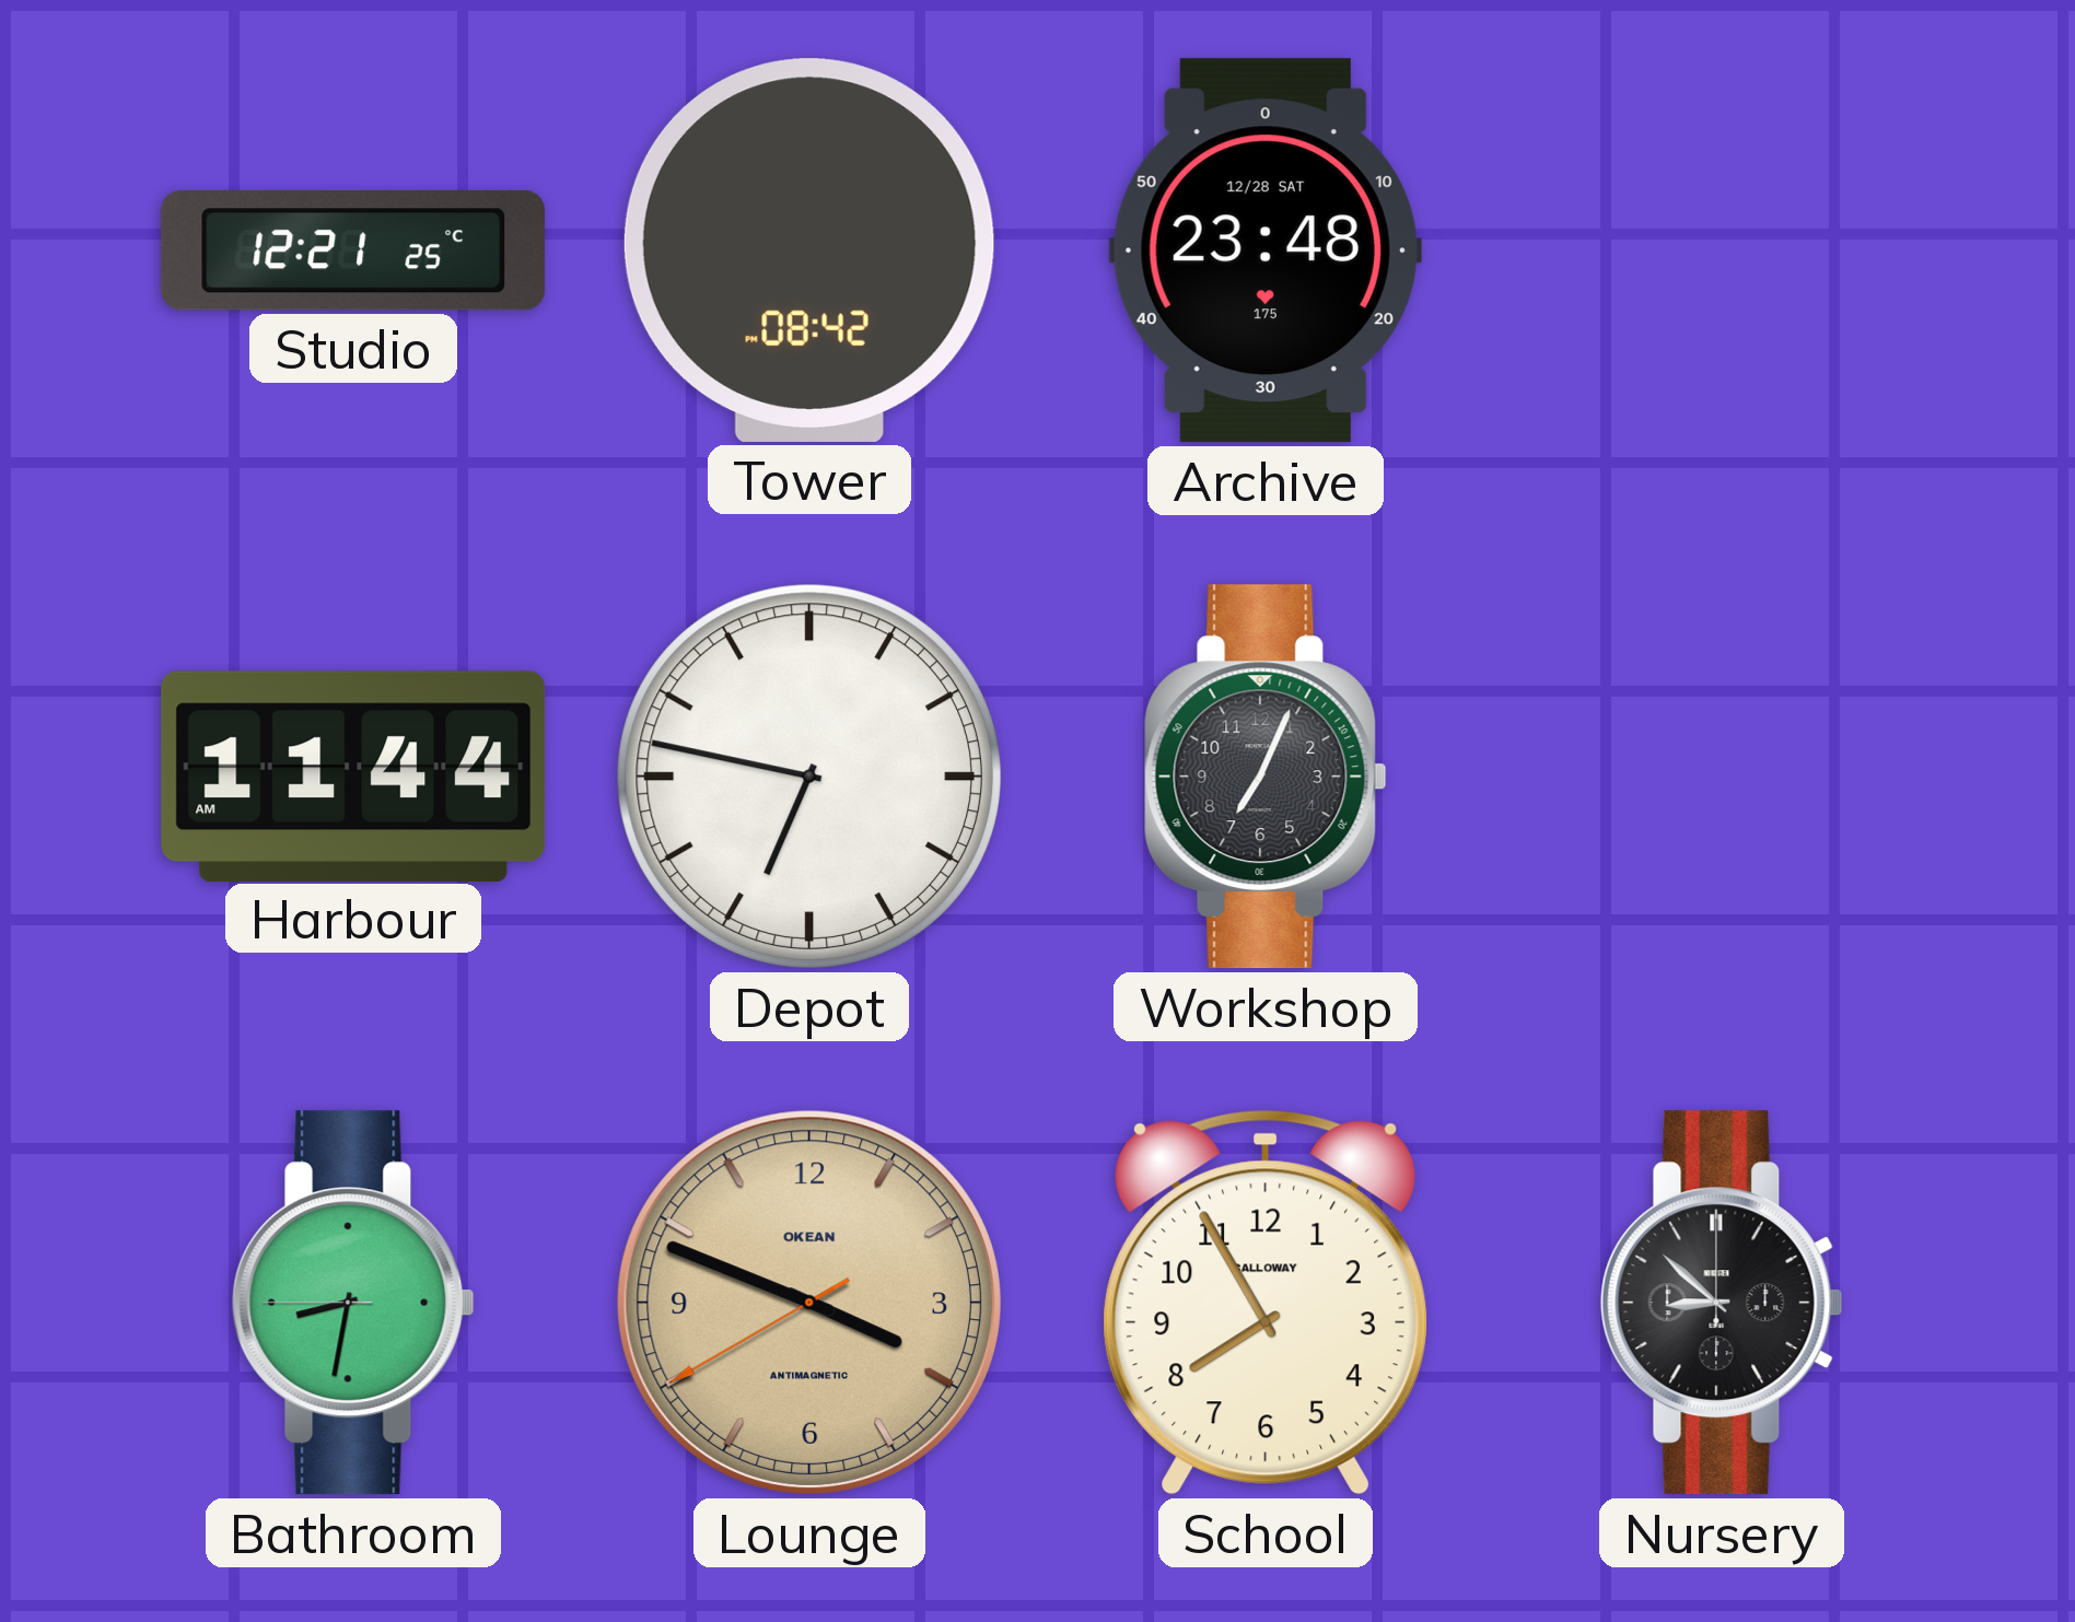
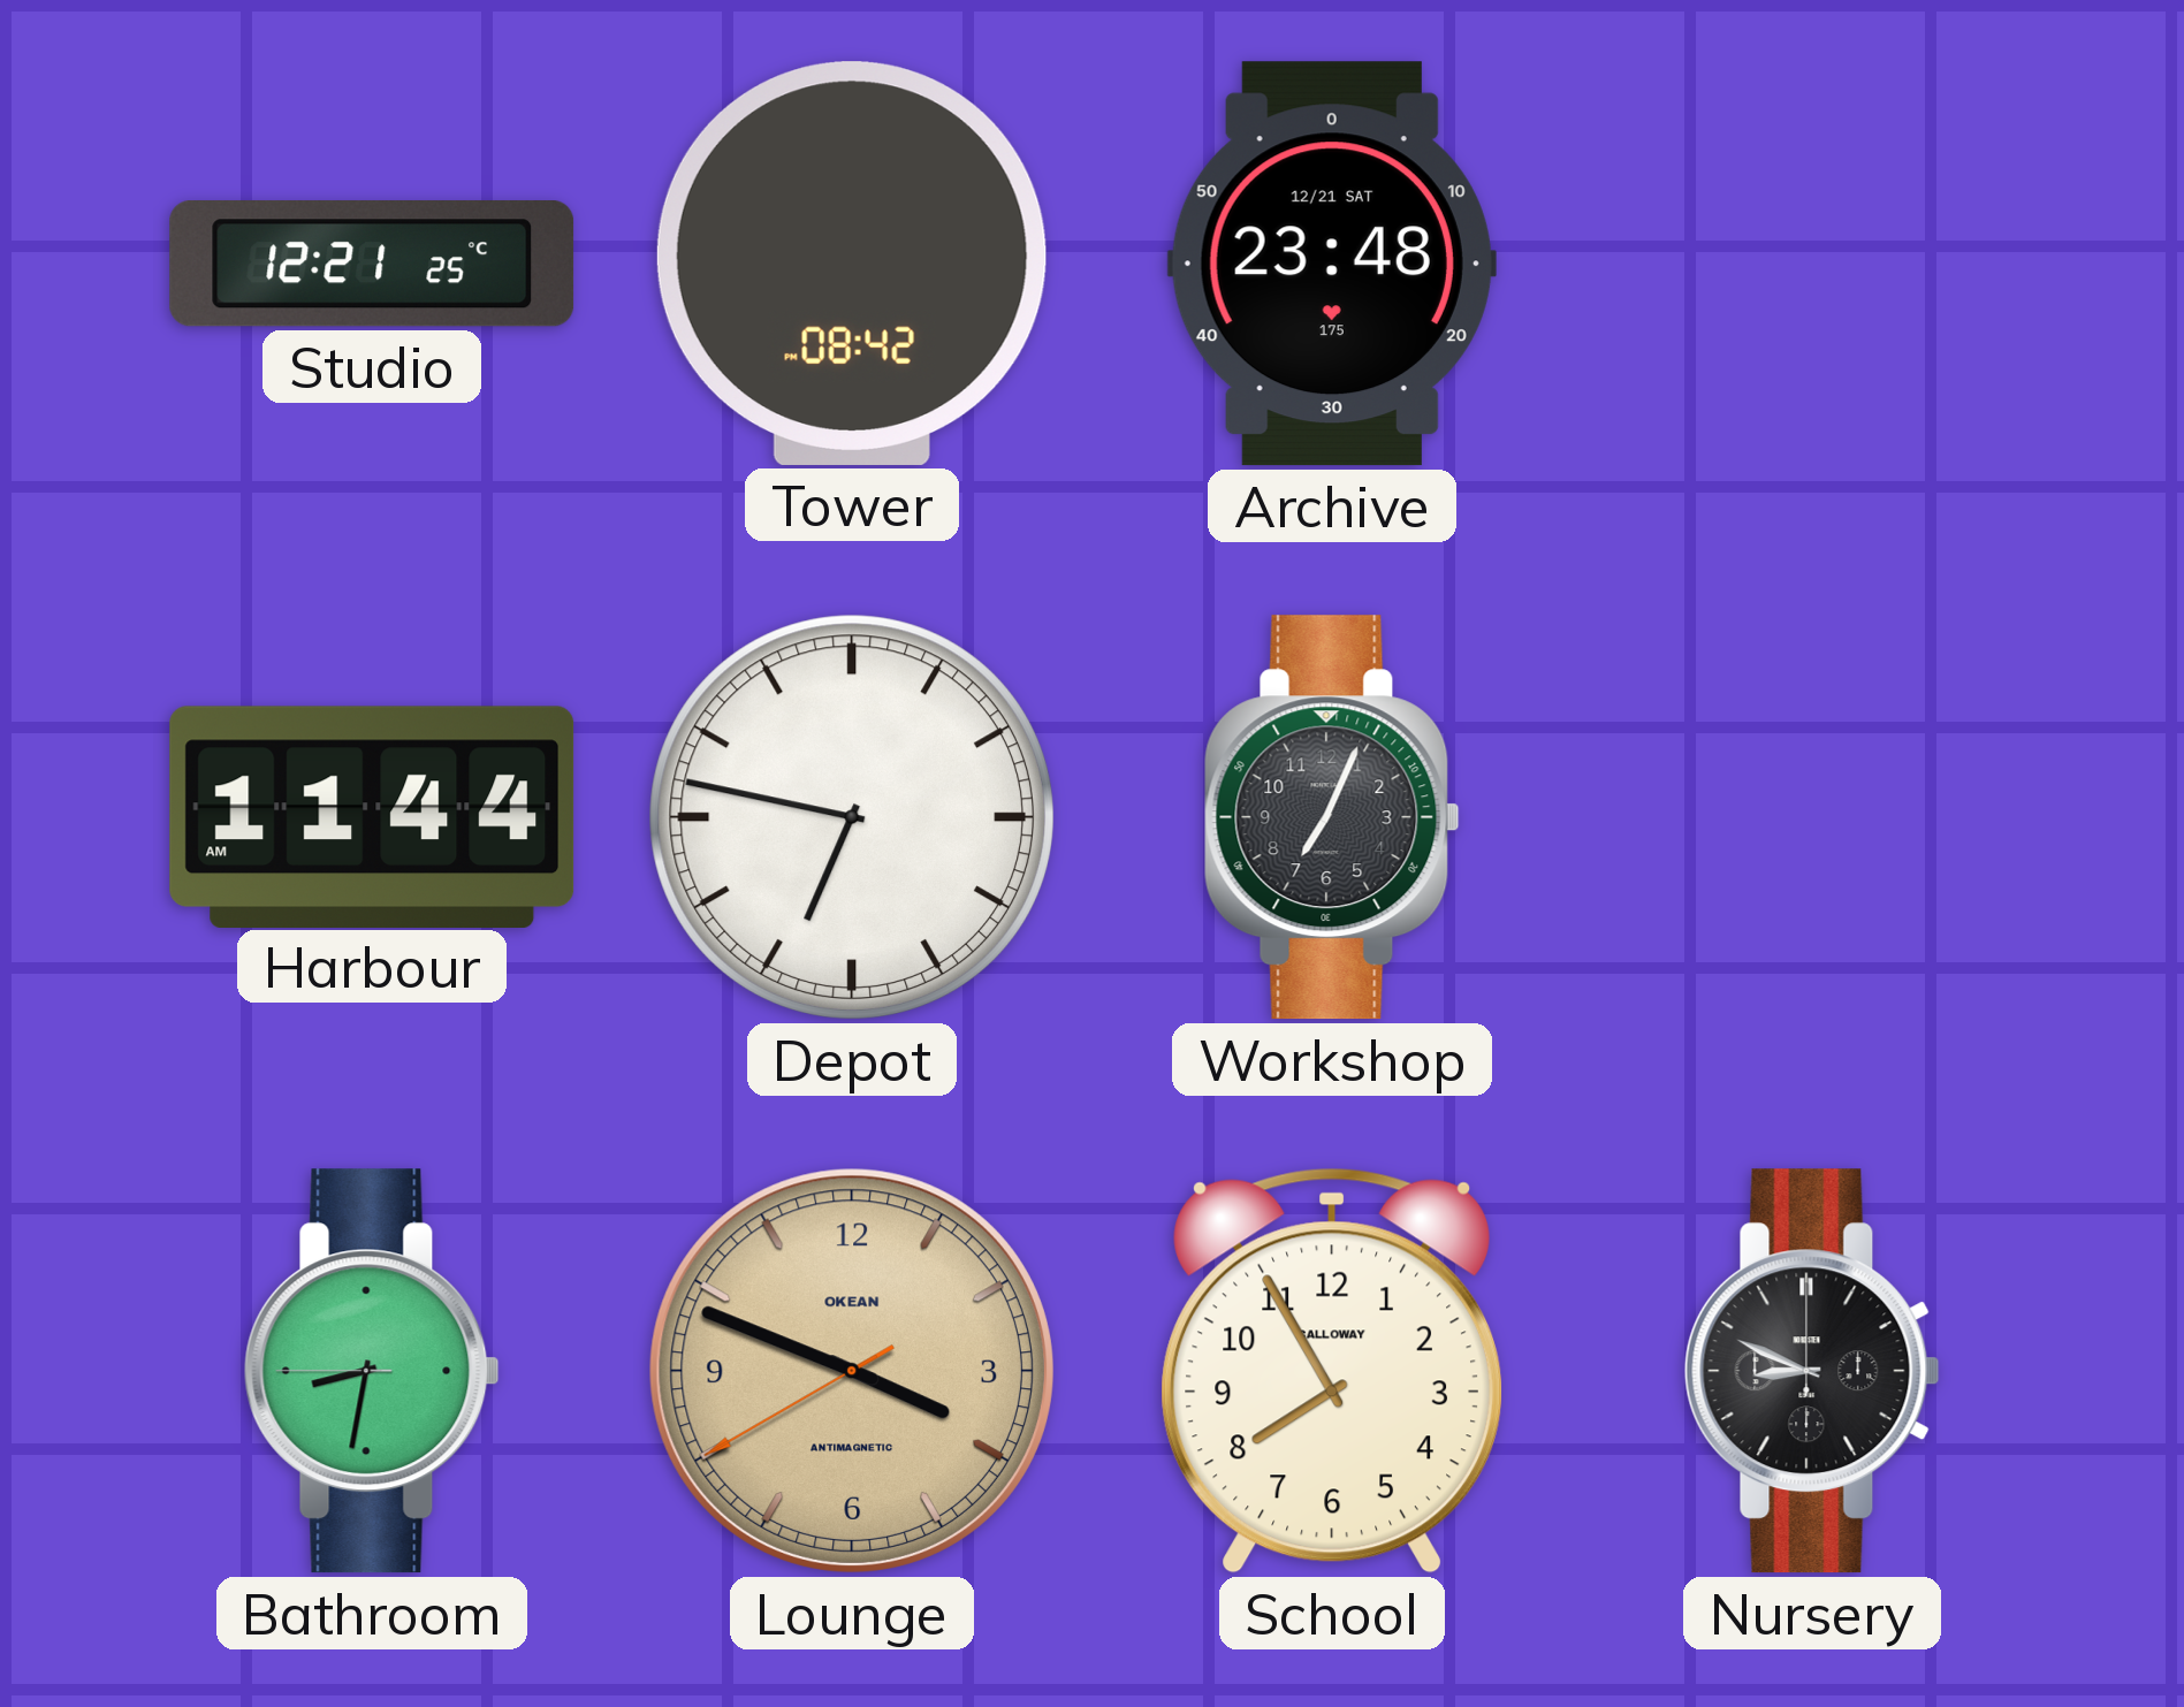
Archive date: 12/28 SAT -> 12/21 SAT (1332, 264)
Nursery: 8:52 -> 8:49 (1812, 1371)
